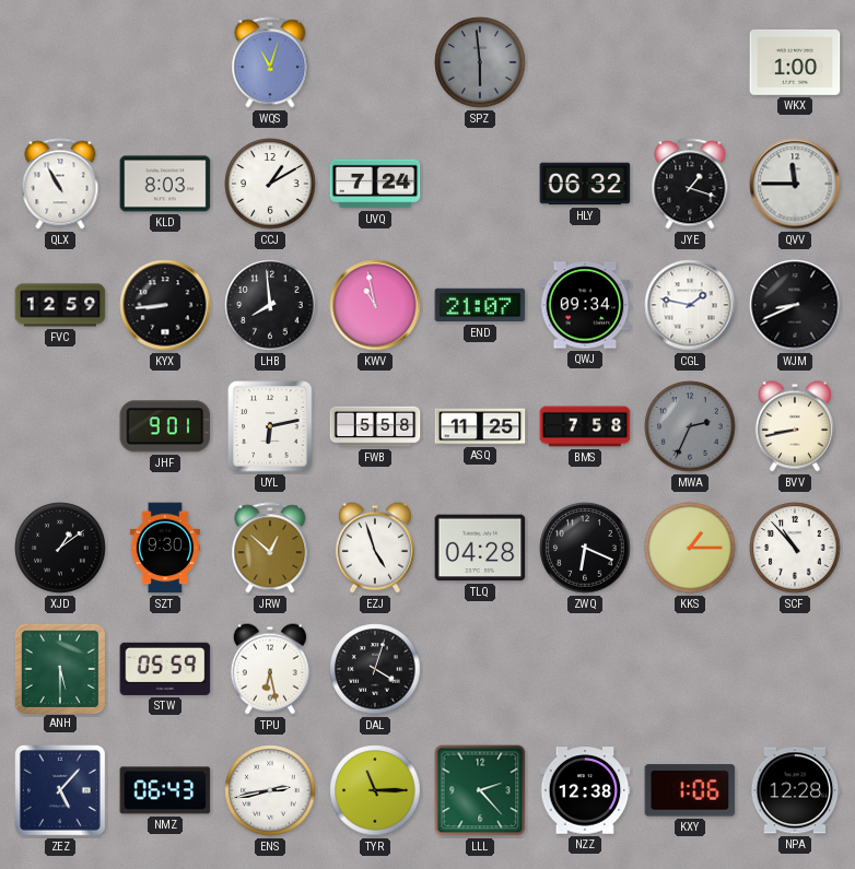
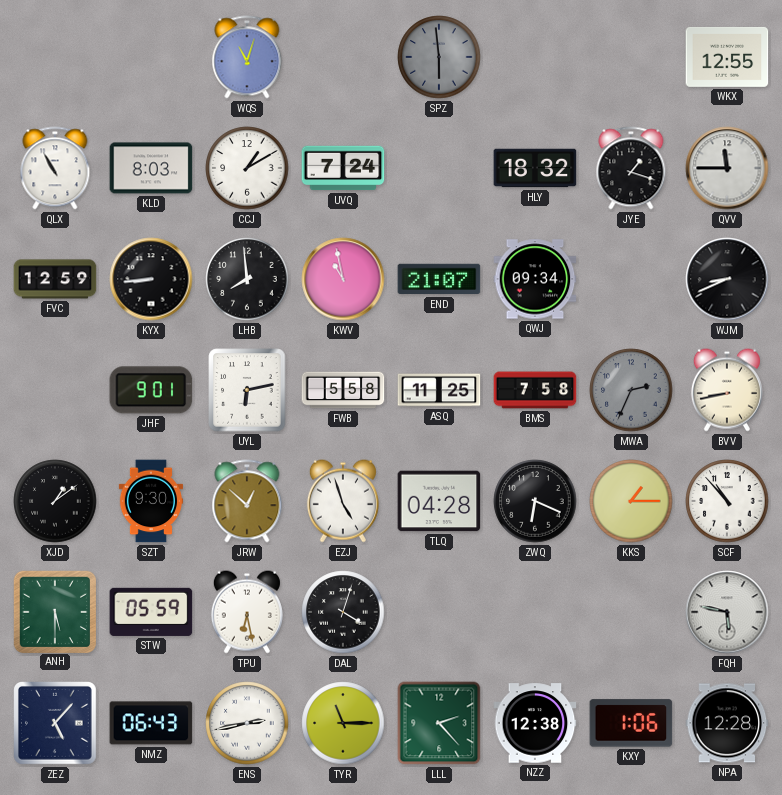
WKX: 1:00 -> 12:55 (727, 57)
HLY: 06:32 -> 18:32 (535, 168)
CGL: 1:47 -> none (690, 305)
FQH: none -> 5:47 (727, 612)
